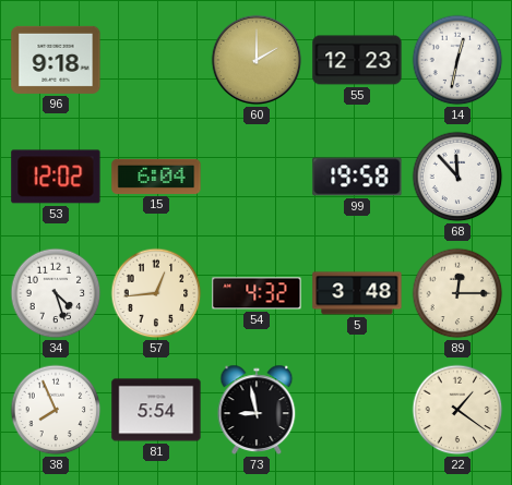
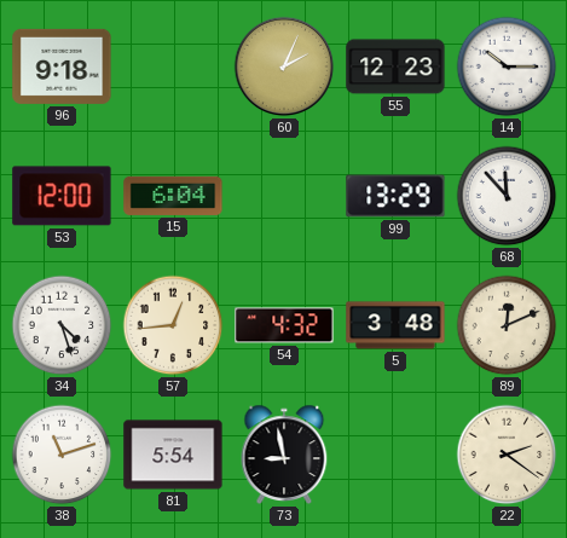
60: 2:00 -> 2:04 (284, 66)
14: 12:32 -> 10:15 (507, 66)
53: 12:02 -> 12:00 (62, 196)
99: 19:58 -> 13:29 (395, 196)
89: 12:15 -> 12:11 (507, 325)
38: 7:56 -> 11:12 (62, 455)
22: 1:21 -> 2:21 (507, 455)
